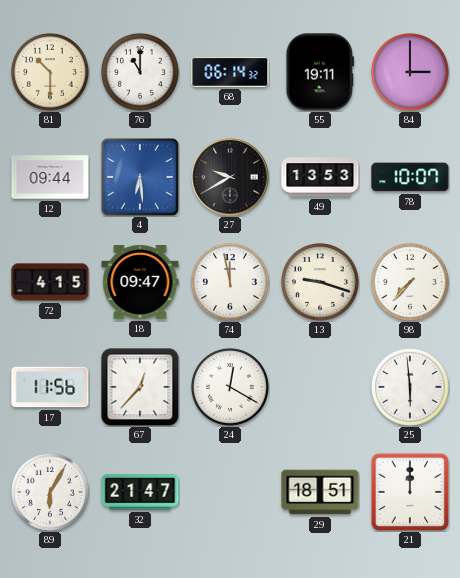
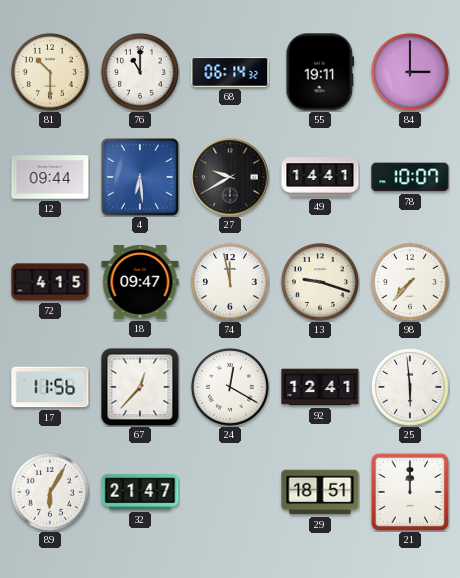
49: 13:53 -> 14:41 (320, 177)
92: none -> 12:41 (320, 387)
